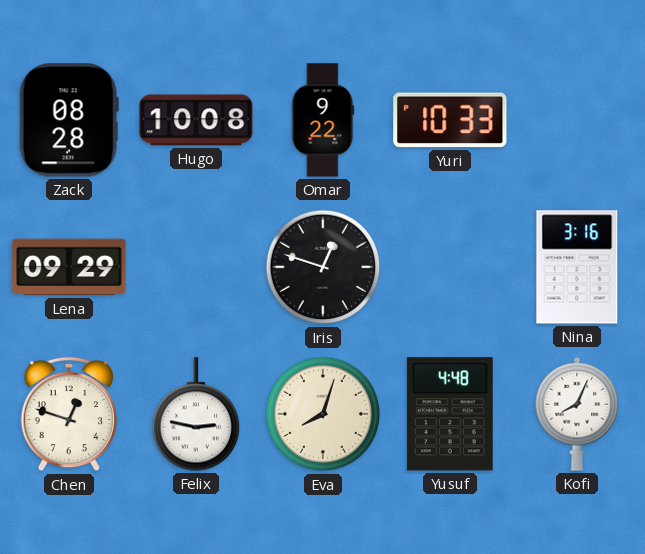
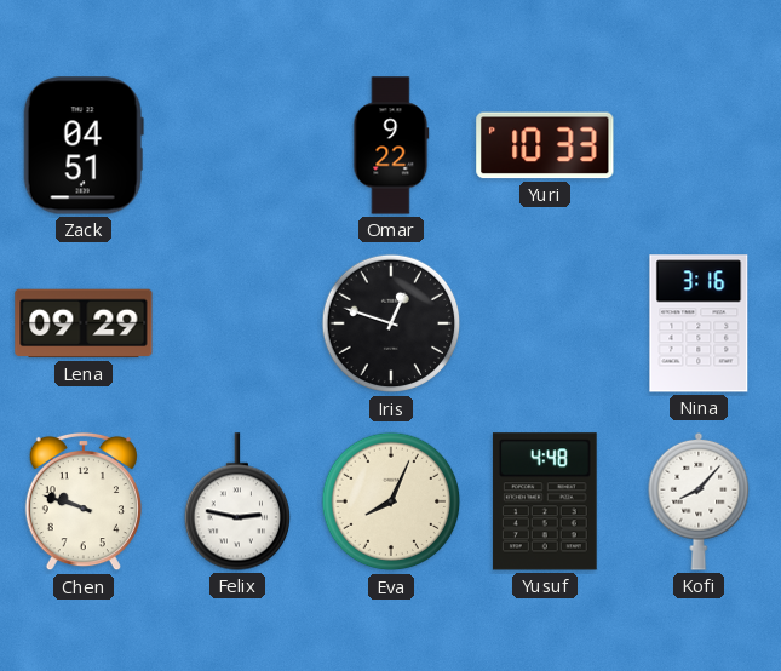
Zack: 08:28 -> 04:51 (84, 145)
Hugo: 10:08 -> none (196, 120)
Chen: 12:48 -> 9:48 (84, 501)
Eva: 8:03 -> 8:04 (391, 501)
Kofi: 8:04 -> 8:07 (699, 501)
